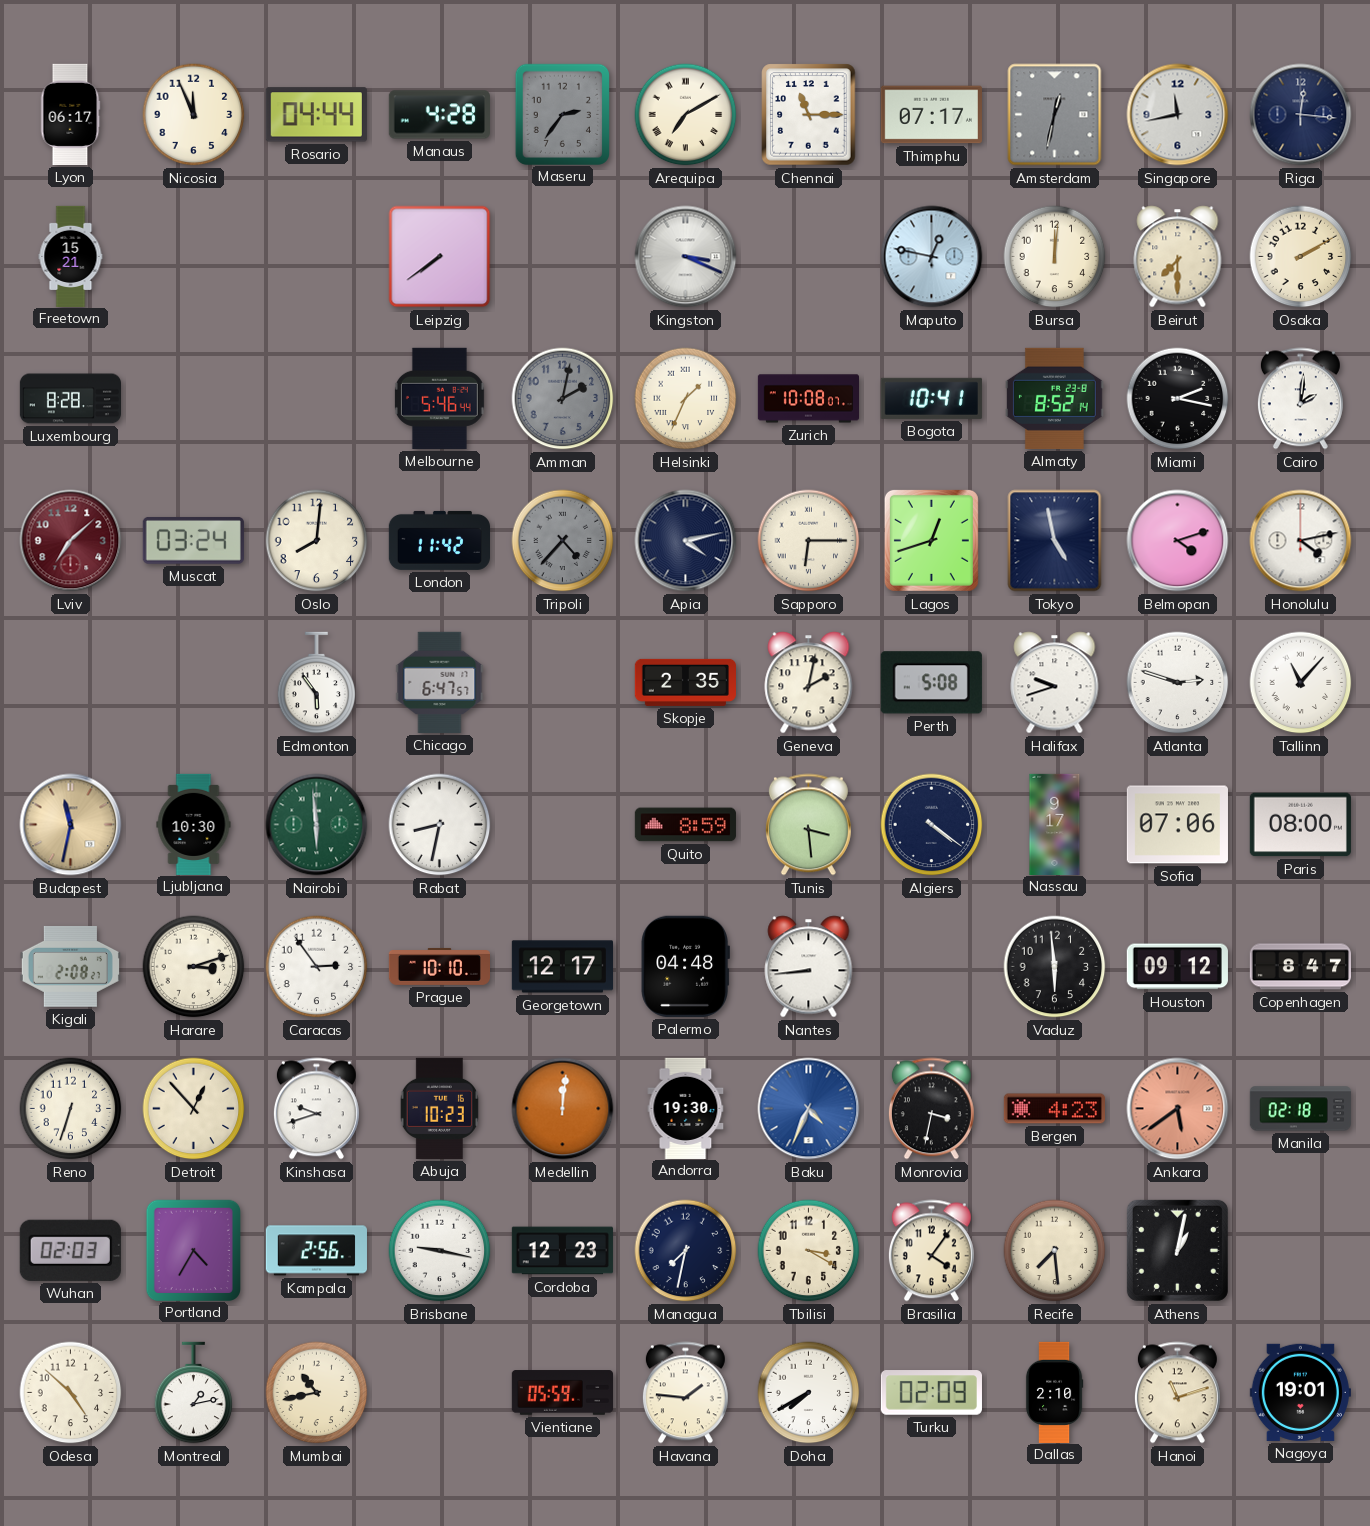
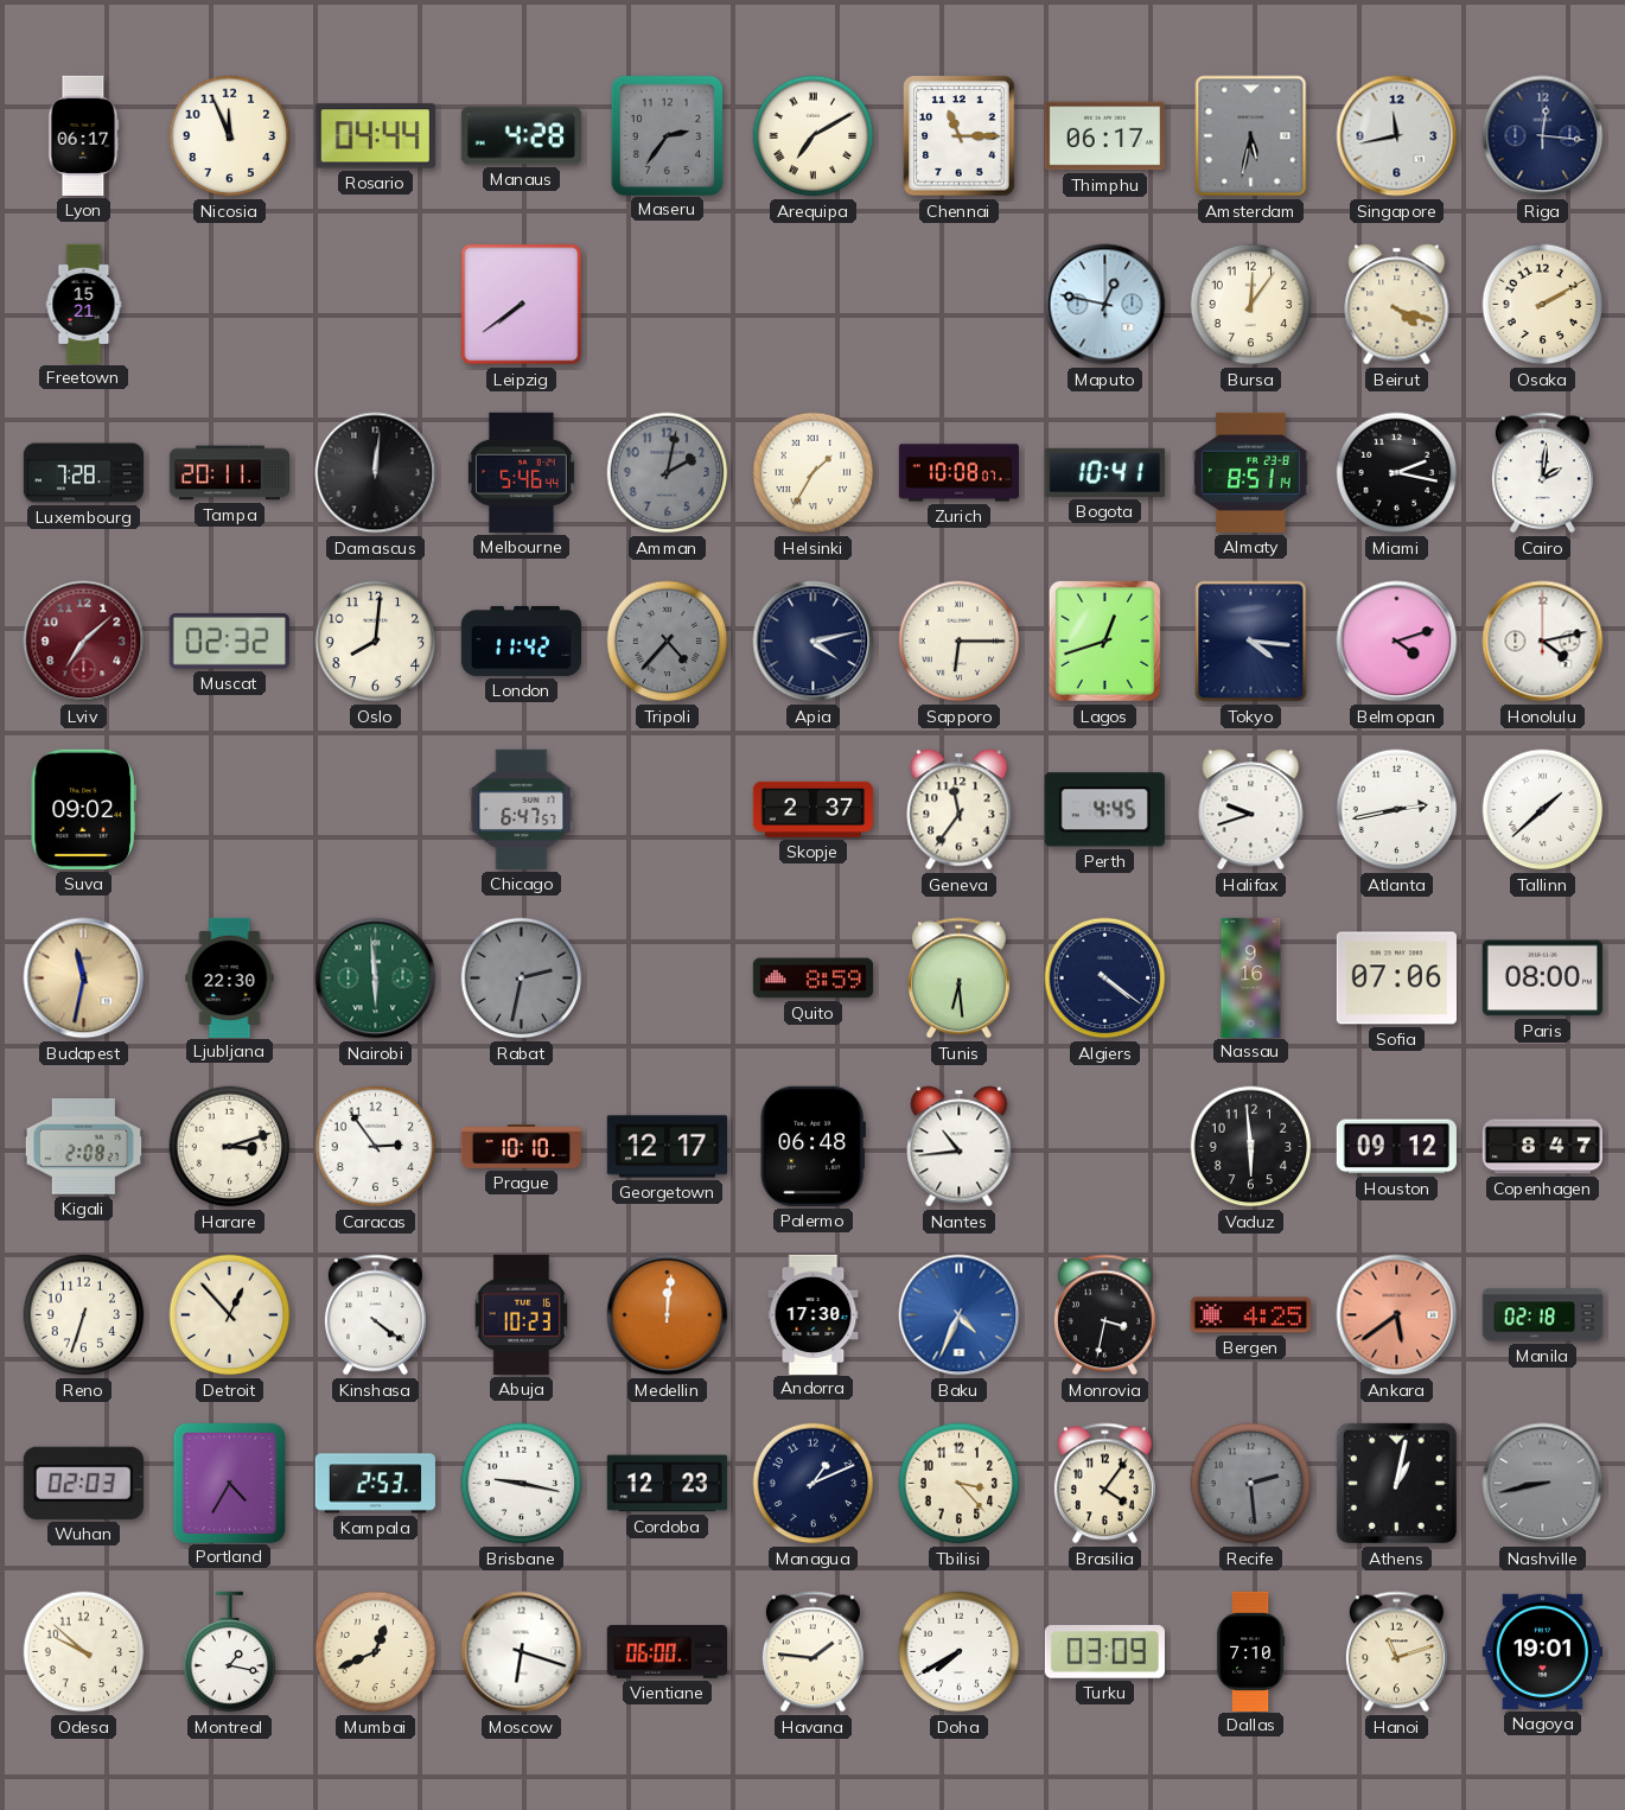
Thimphu: 07:17 -> 06:17 (1104, 136)
Amsterdam: 12:32 -> 5:32 (1251, 136)
Kingston: 3:19 -> none (686, 257)
Bursa: 12:01 -> 12:06 (1251, 305)
Beirut: 7:30 -> 4:18 (1397, 305)
Luxembourg: 8:28 -> 7:28 (83, 473)
Tampa: none -> 20:11 (229, 473)
Damascus: none -> 12:01 (376, 473)
Helsinki: 1:34 -> 1:35 (814, 473)
Almaty: 8:52 -> 8:51 (1250, 472)
Muscat: 03:24 -> 02:32 (229, 642)
Tokyo: 4:58 -> 4:16 (1251, 642)
Suva: none -> 09:02 (83, 809)
Edmonton: 5:54 -> none (317, 683)
Skopje: 2:35 -> 2:37 (812, 809)
Geneva: 2:02 -> 11:36 (960, 810)
Perth: 5:08 -> 4:45 (1104, 810)
Atlanta: 2:48 -> 2:43 (1397, 810)
Tallinn: 11:07 -> 1:38 (1543, 810)
Ljubljana: 10:30 -> 22:30 (230, 977)
Rabat: 8:32 -> 2:32 (522, 979)
Rabat dial: white -> grey (522, 979)
Tunis: 3:29 -> 6:29 (958, 979)
Nassau: 9:17 -> 9:16 (1251, 977)
Palermo: 04:48 -> 06:48 (812, 1146)
Nantes: 8:44 -> 10:44 (960, 1147)
Kinshasa: 9:42 -> 4:21 (375, 1315)
Andorra: 19:30 -> 17:30 (814, 1314)
Bergen: 4:23 -> 4:25 (1250, 1315)
Kampala: 2:56 -> 2:53 (375, 1484)
Managua: 7:32 -> 1:11 (814, 1484)
Tbilisi: 3:20 -> 3:23 (960, 1484)
Recife: 7:29 -> 2:29 (1251, 1484)
Recife dial: cream -> grey (1251, 1484)
Nashville: none -> 8:43 (1543, 1484)
Odesa: 4:52 -> 9:52 (84, 1652)
Montreal: 1:13 -> 1:17 (230, 1652)
Mumbai: 10:43 -> 12:41 (376, 1652)
Moscow: none -> 6:18 (522, 1652)
Vientiane: 05:59 -> 06:00 (667, 1652)
Turku: 02:09 -> 03:09 (1104, 1652)
Dallas: 2:10 -> 7:10 (1250, 1651)
